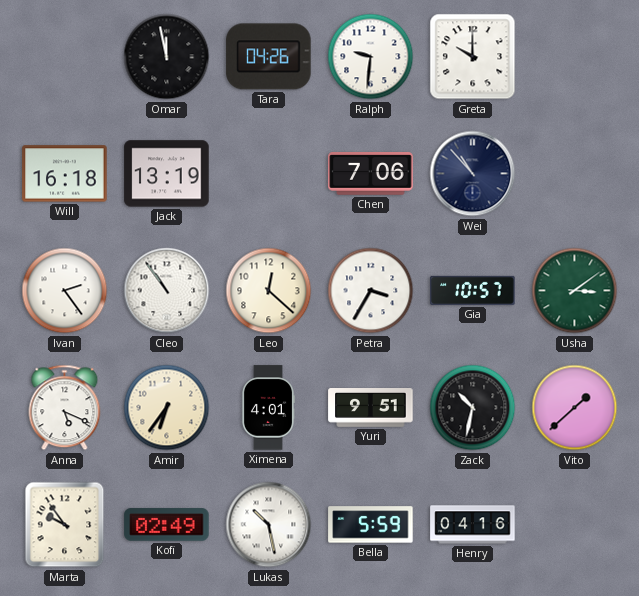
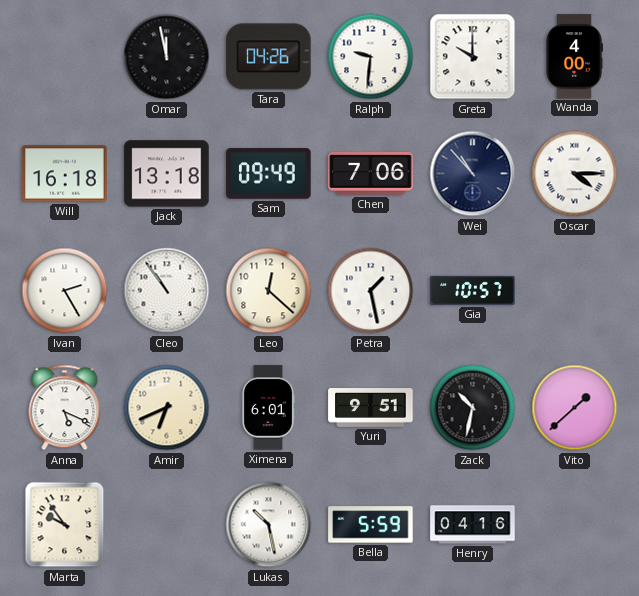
Wanda: none -> 4:00 (574, 57)
Jack: 13:19 -> 13:18 (167, 174)
Sam: none -> 09:49 (269, 174)
Oscar: none -> 4:15 (575, 174)
Ivan: 2:24 -> 2:25 (65, 291)
Petra: 3:35 -> 1:28 (371, 291)
Usha: 3:09 -> none (575, 291)
Amir: 6:36 -> 6:41 (167, 408)
Ximena: 4:01 -> 6:01 (267, 408)
Kofi: 02:49 -> none (167, 525)
